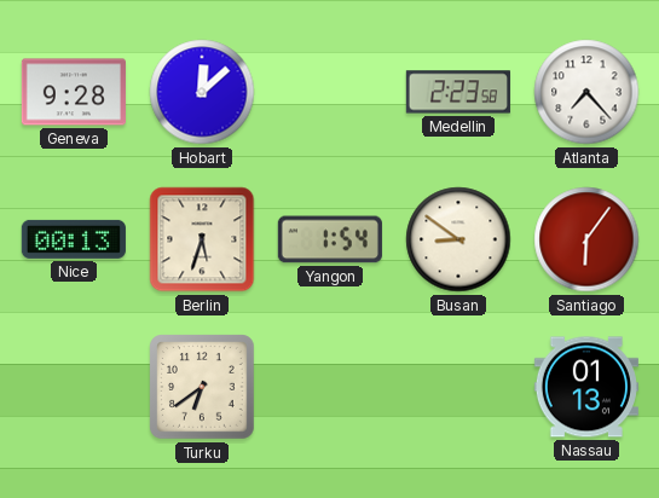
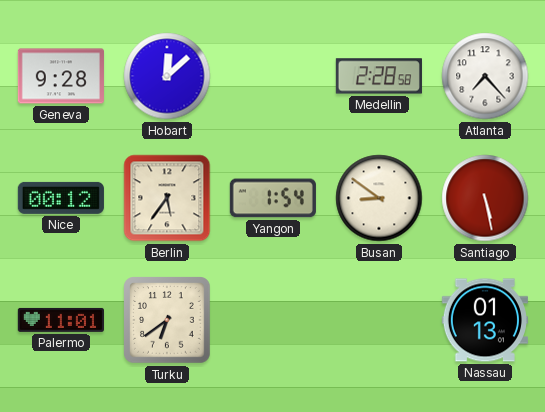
Medellin: 2:23 -> 2:28 (379, 76)
Nice: 00:13 -> 00:12 (61, 198)
Berlin: 5:33 -> 5:36 (167, 198)
Santiago: 6:06 -> 5:28 (485, 198)
Palermo: none -> 11:01 (61, 320)
